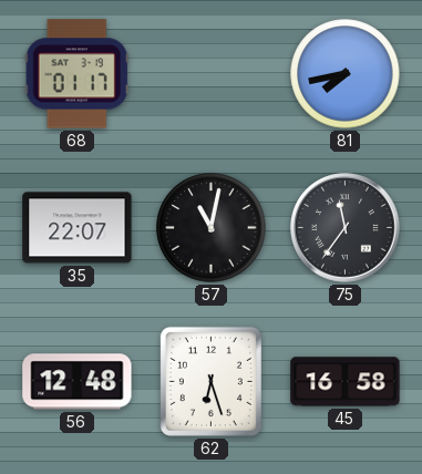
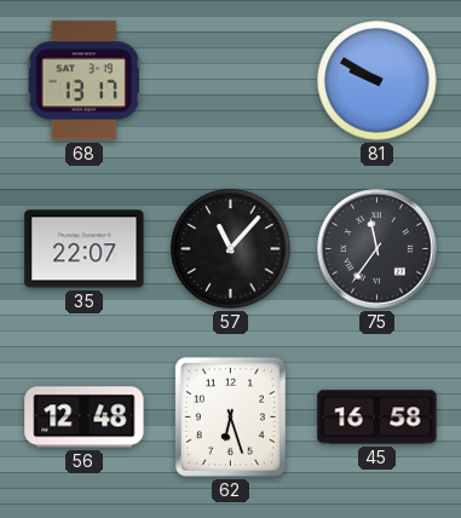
68: 01:17 -> 13:17 (83, 81)
81: 7:43 -> 9:50 (378, 81)
57: 11:02 -> 11:07 (231, 249)
